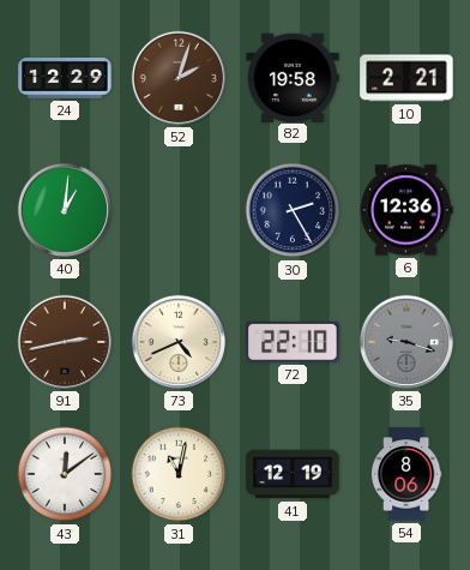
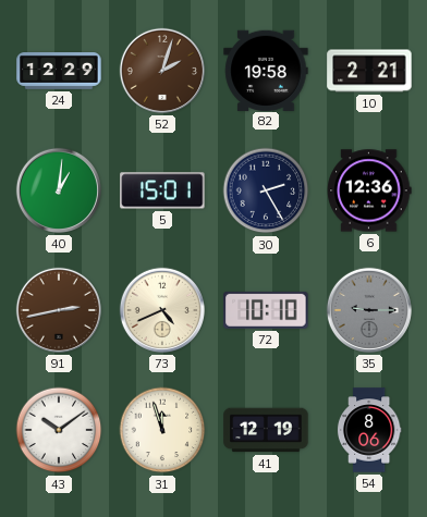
5: none -> 15:01 (162, 190)
72: 22:10 -> 10:10 (266, 310)
35: 9:18 -> 9:15 (369, 310)
43: 12:09 -> 10:09 (59, 430)
31: 11:02 -> 11:57 (162, 430)
